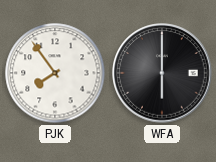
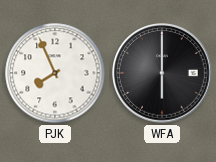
PJK: 7:54 -> 7:56 (55, 73)
